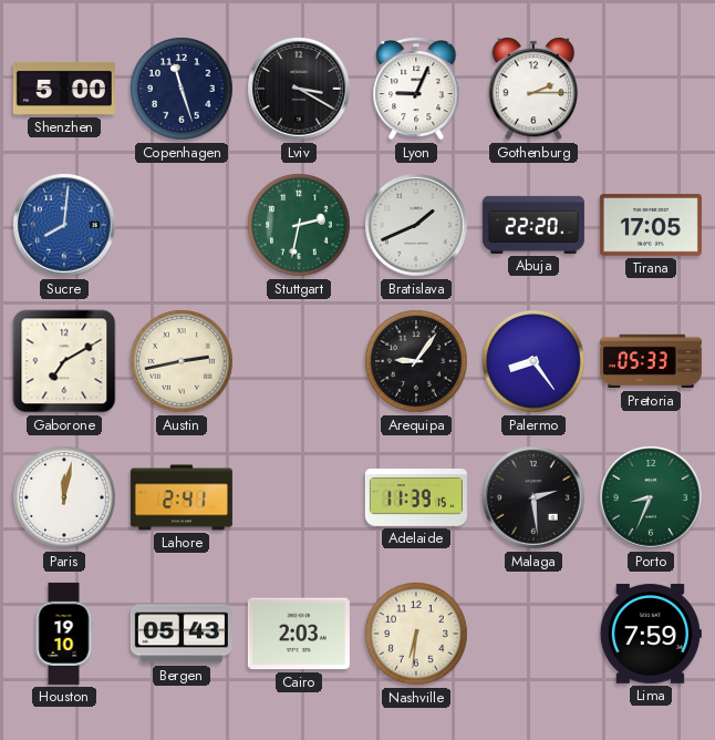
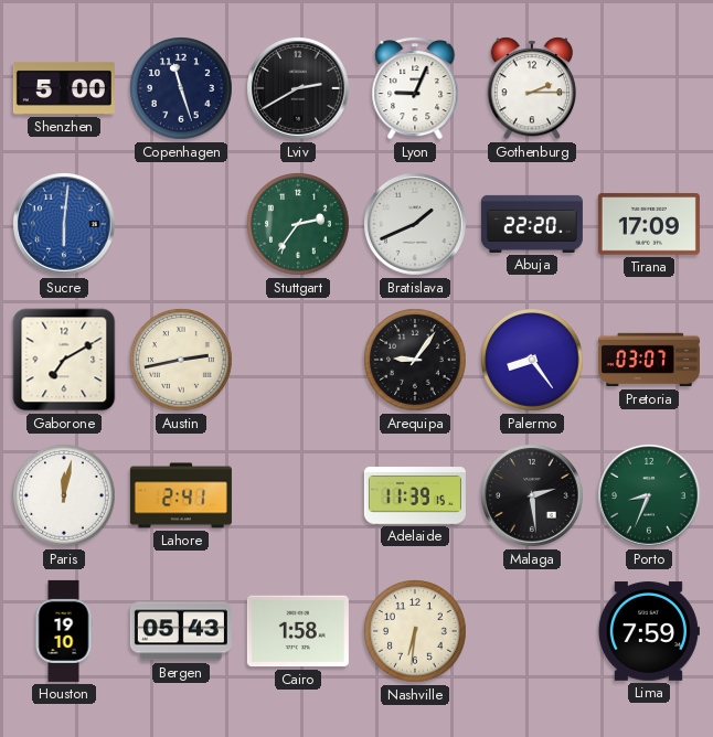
Lviv: 3:20 -> 2:40 (299, 89)
Sucre: 8:01 -> 6:01 (65, 225)
Stuttgart: 2:32 -> 2:36 (298, 224)
Tirana: 17:05 -> 17:09 (649, 224)
Pretoria: 05:33 -> 03:07 (649, 360)
Cairo: 2:03 -> 1:58 (298, 631)
